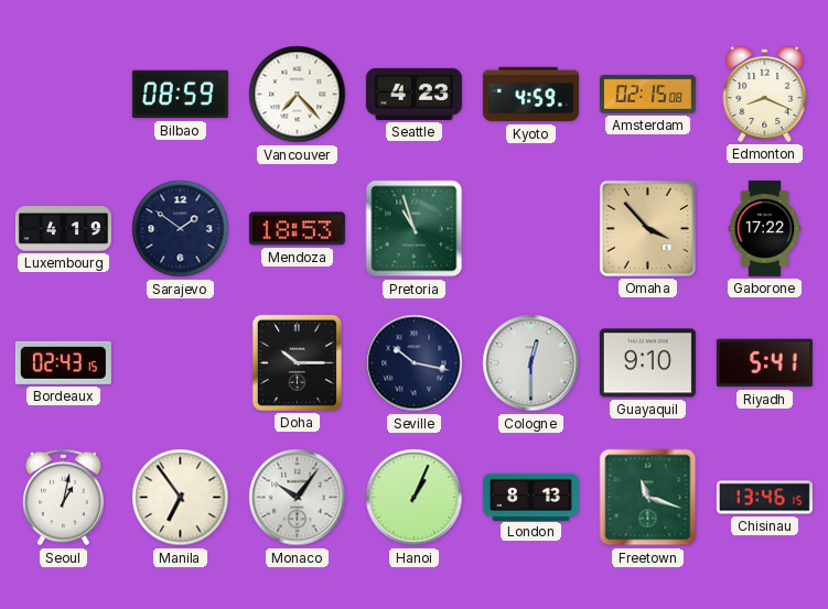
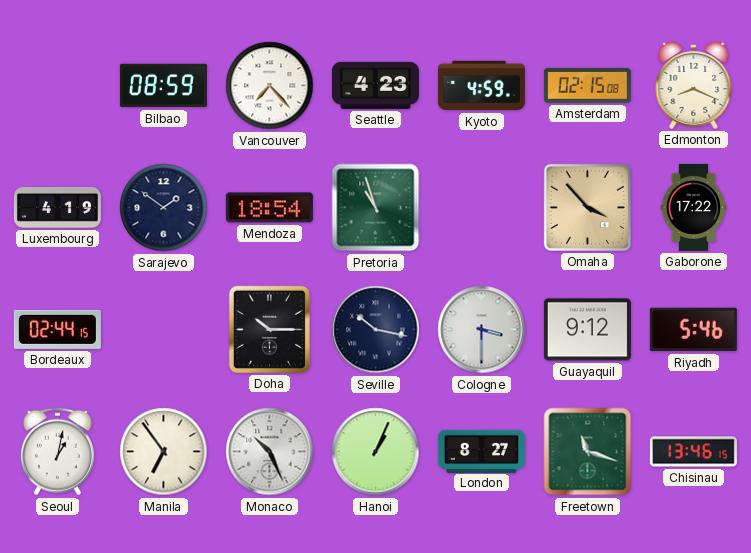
Mendoza: 18:53 -> 18:54 (269, 208)
Bordeaux: 02:43 -> 02:44 (57, 329)
Cologne: 12:30 -> 3:30 (482, 330)
Guayaquil: 9:10 -> 9:12 (587, 330)
Riyadh: 5:41 -> 5:46 (693, 330)
Monaco: 10:06 -> 10:26 (270, 452)
London: 8:13 -> 8:27 (481, 451)
